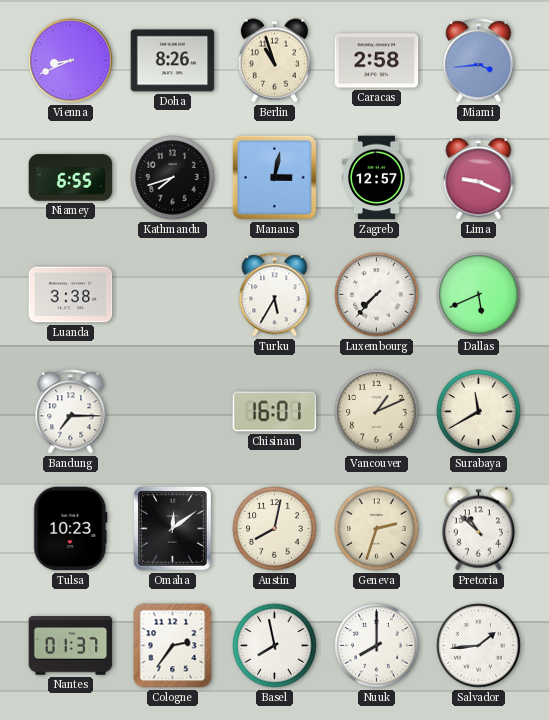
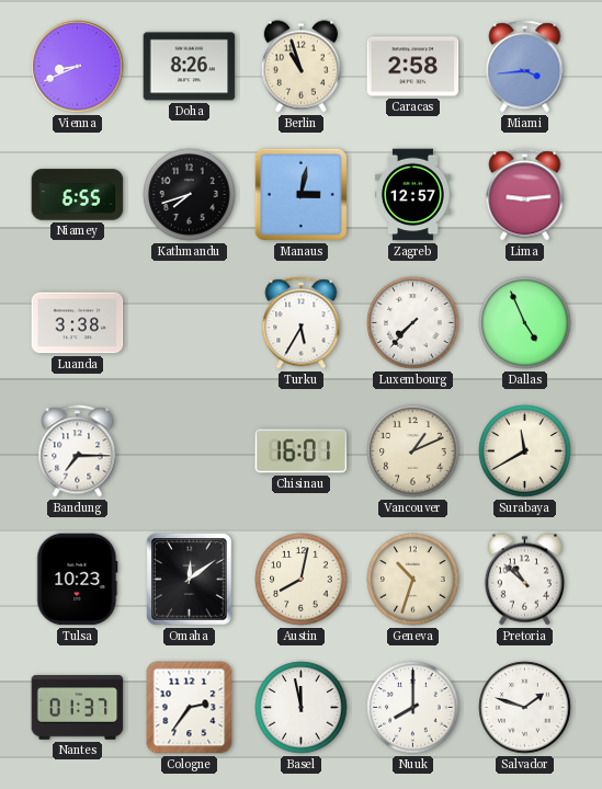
Lima: 9:19 -> 9:14 (525, 195)
Dallas: 5:41 -> 4:56 (525, 323)
Geneva: 2:33 -> 10:33 (413, 580)
Basel: 7:58 -> 11:58 (302, 708)
Salvador: 1:44 -> 1:48 (525, 708)
